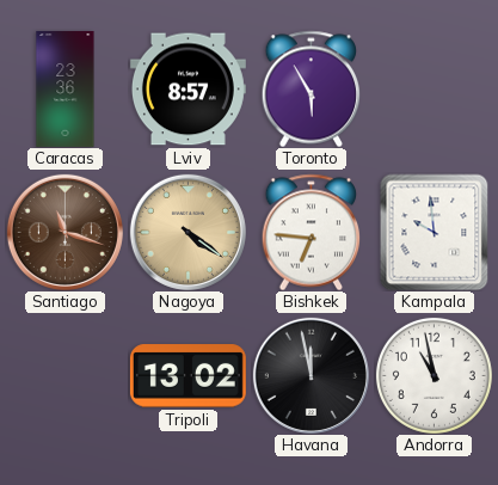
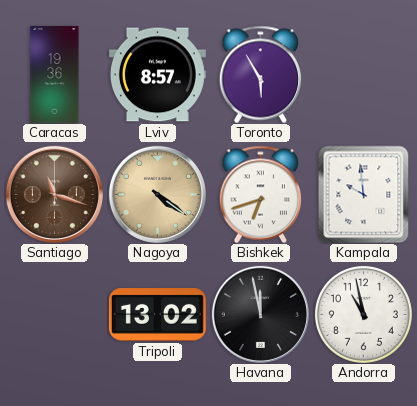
Caracas: 23:36 -> 19:36 (55, 74)
Bishkek: 6:46 -> 6:42 (261, 194)
